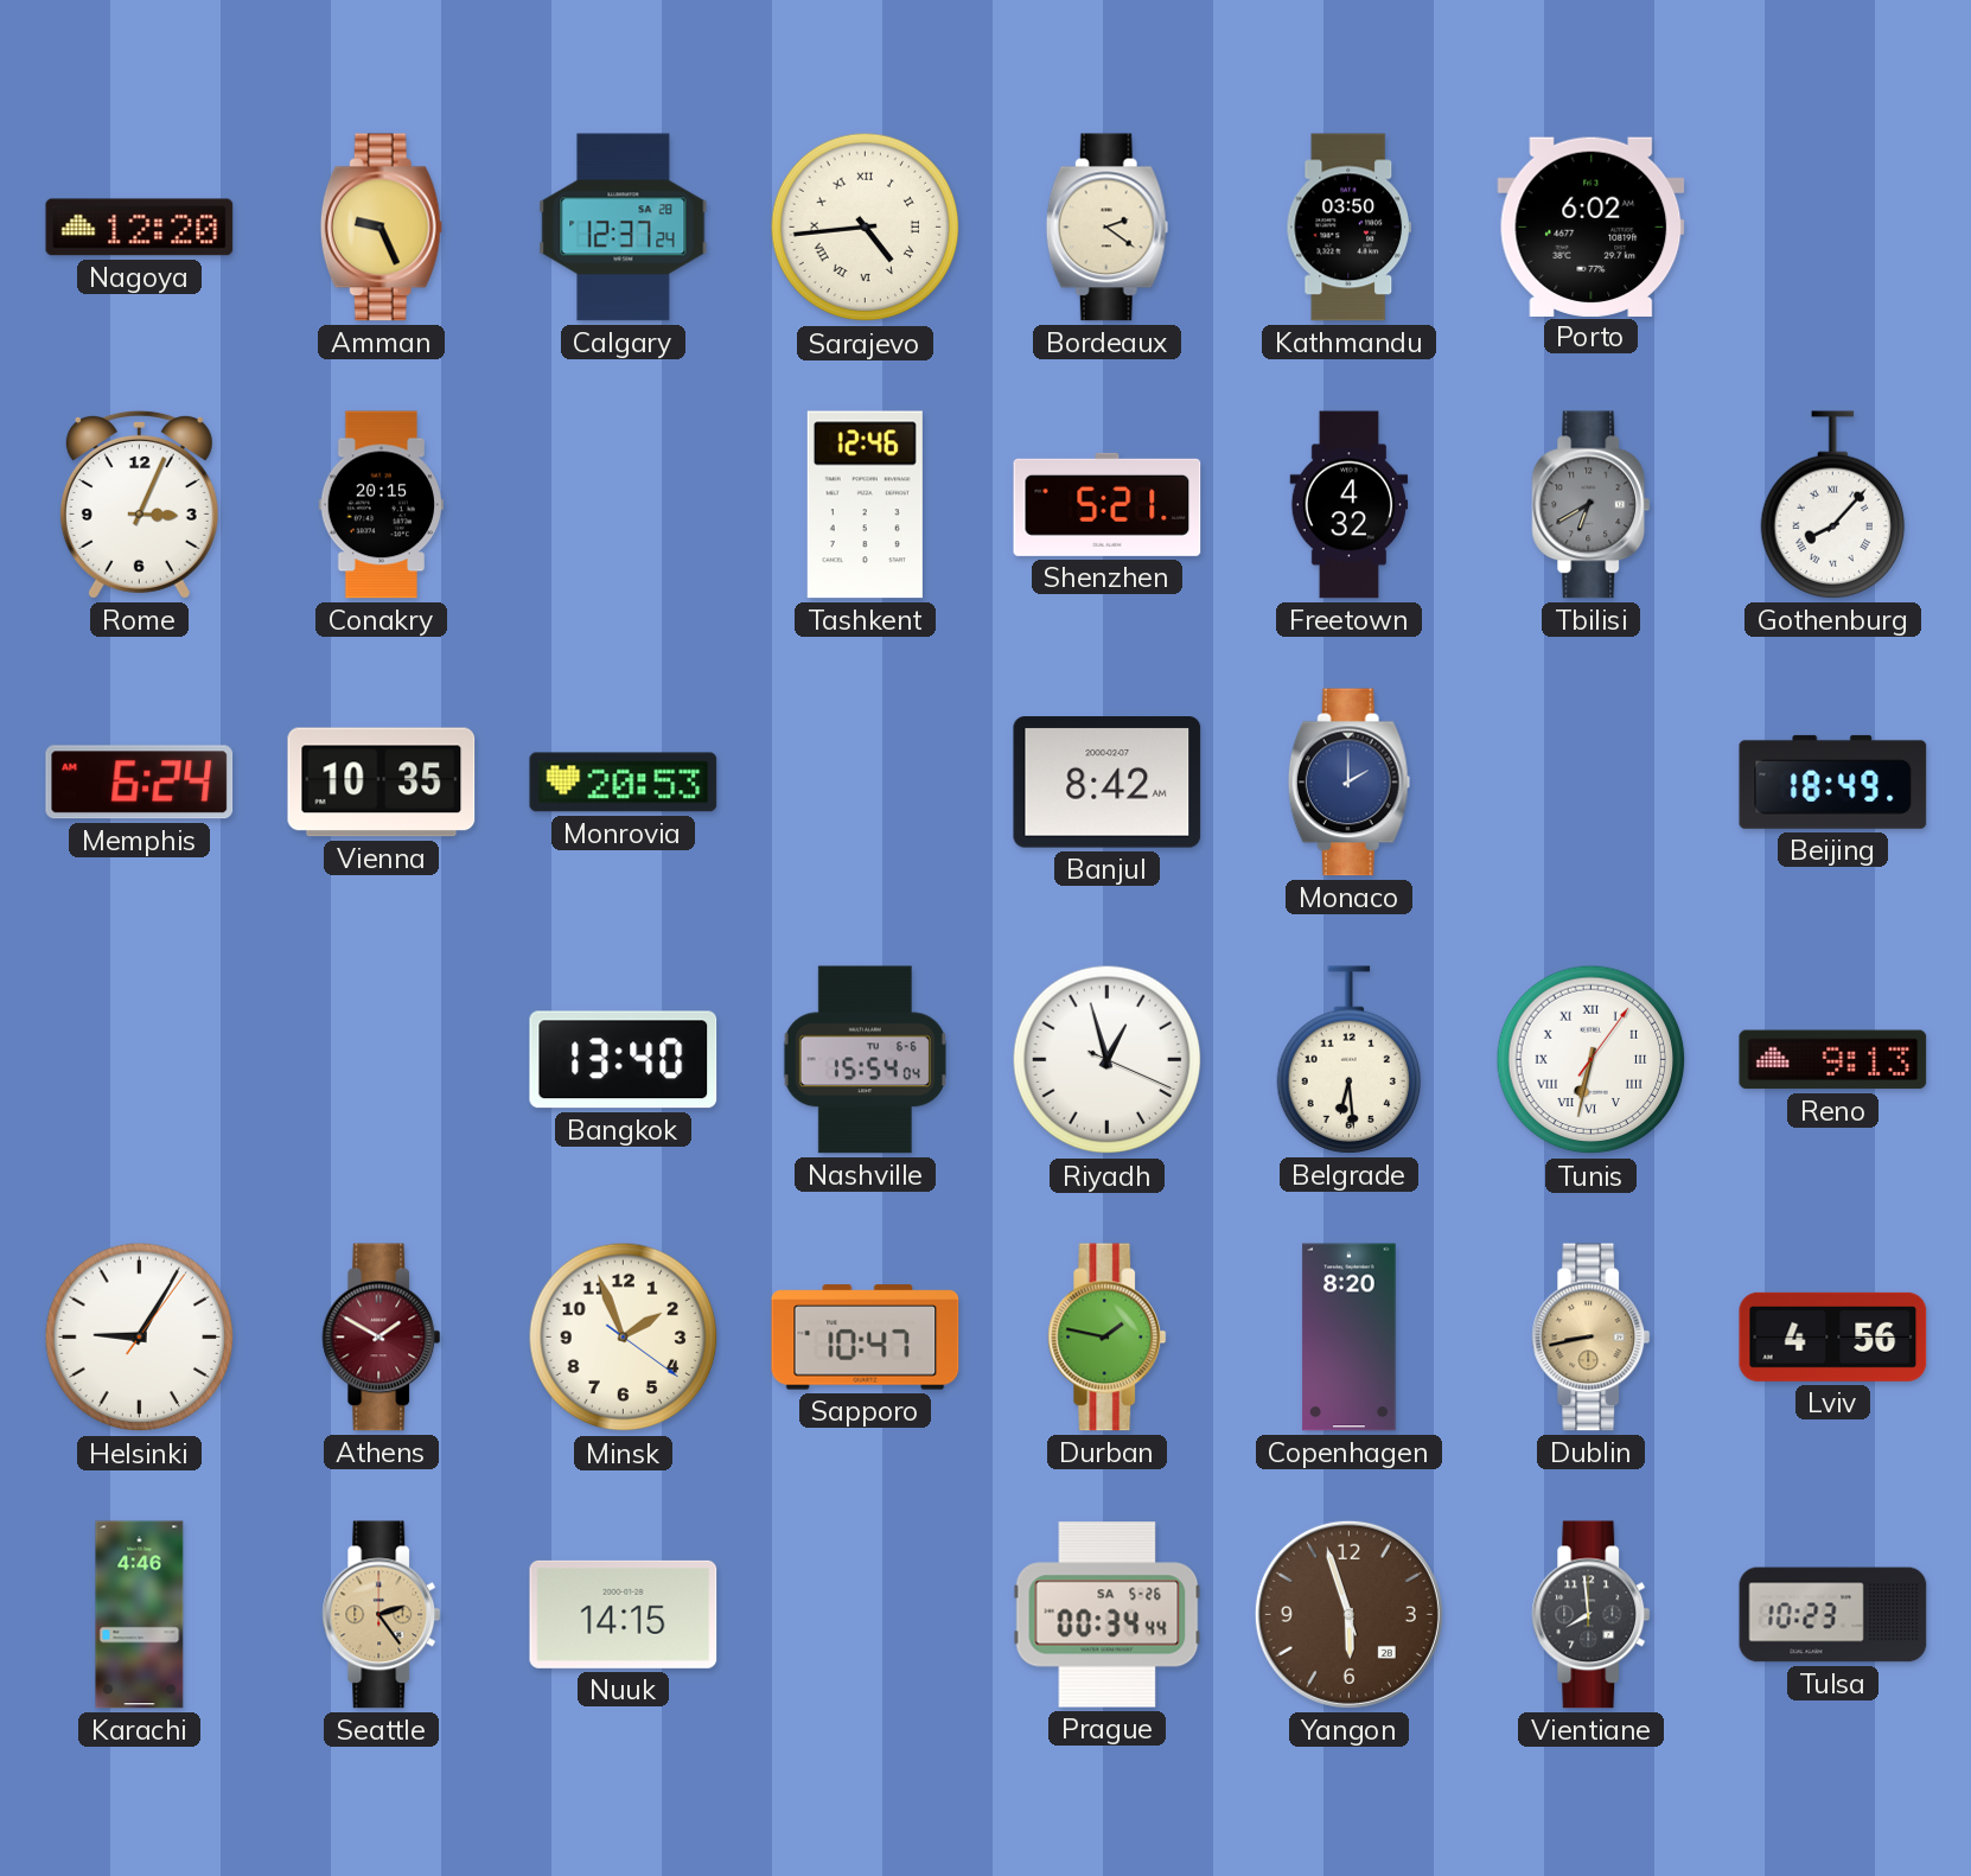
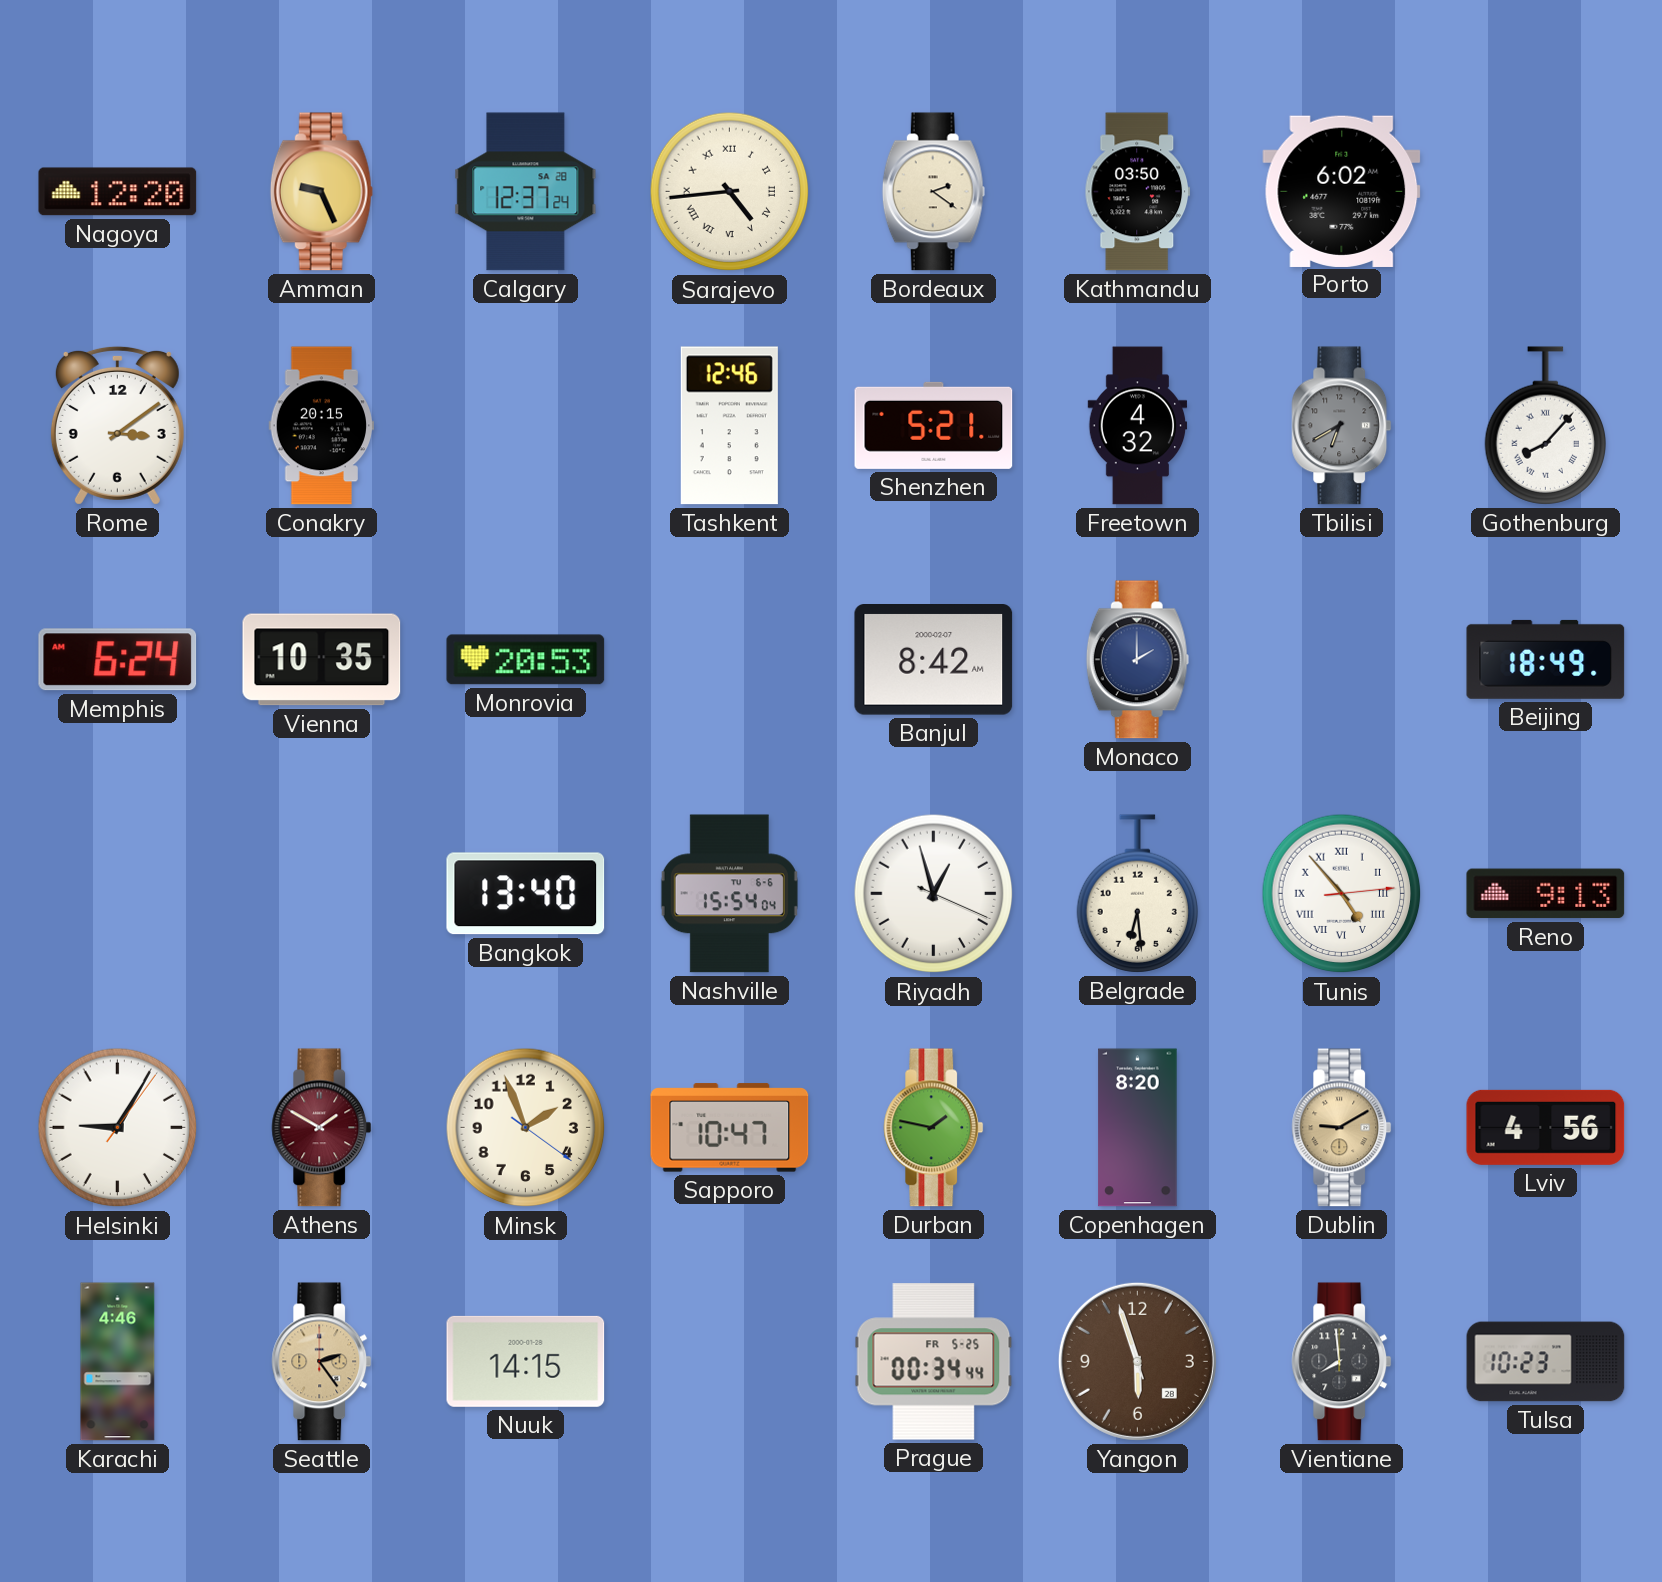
Rome: 3:04 -> 3:09 (117, 425)
Tunis: 6:32 -> 4:53 (1342, 894)
Dublin: 8:43 -> 9:10 (1342, 1128)
Prague date: SA 5-26 -> FR 5-25 (934, 1362)
